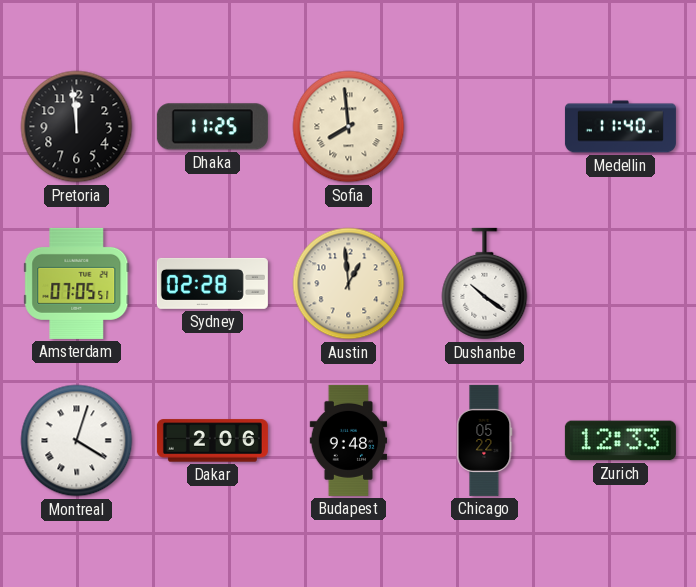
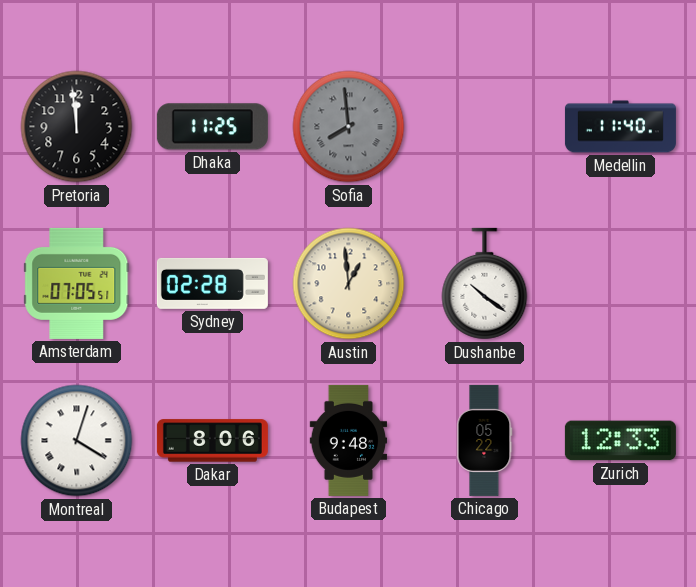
Sofia dial: cream -> grey (349, 127)
Dakar: 2:06 -> 8:06 (212, 441)
